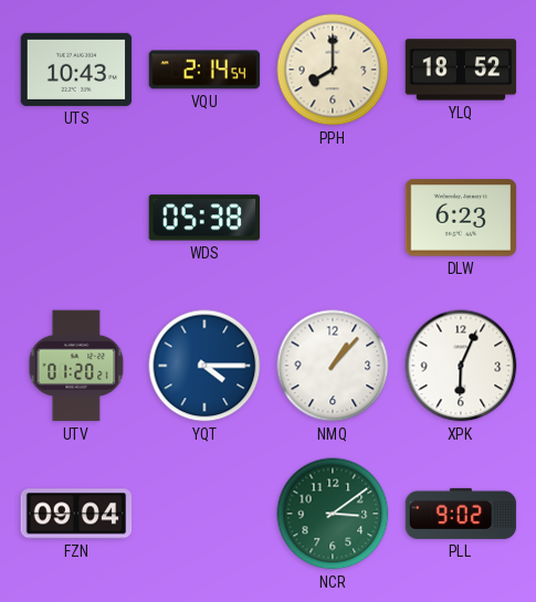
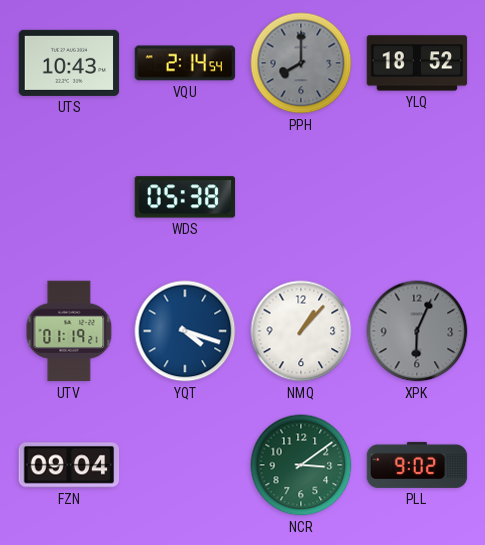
PPH dial: cream -> grey (301, 63)
DLW: 6:23 -> none (461, 218)
UTV: 01:20 -> 01:19 (69, 331)
YQT: 4:15 -> 4:18 (185, 331)
XPK dial: white -> grey (417, 331)
